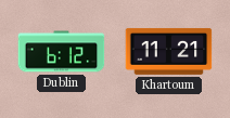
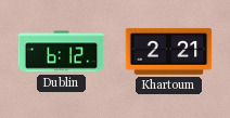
Khartoum: 11:21 -> 2:21 (169, 52)
